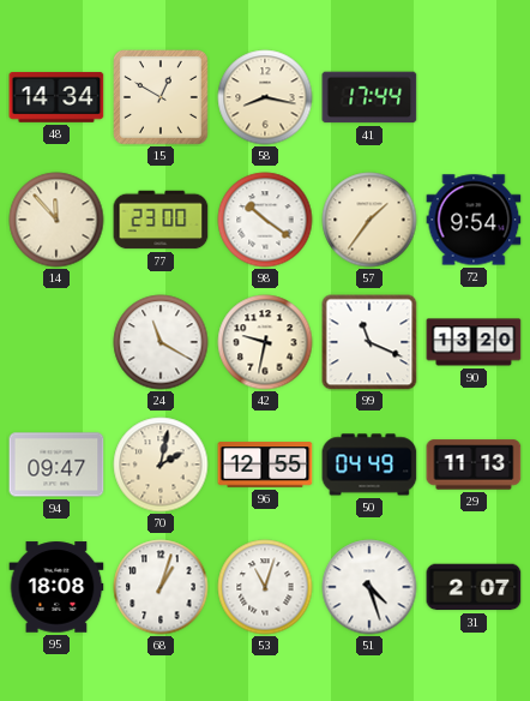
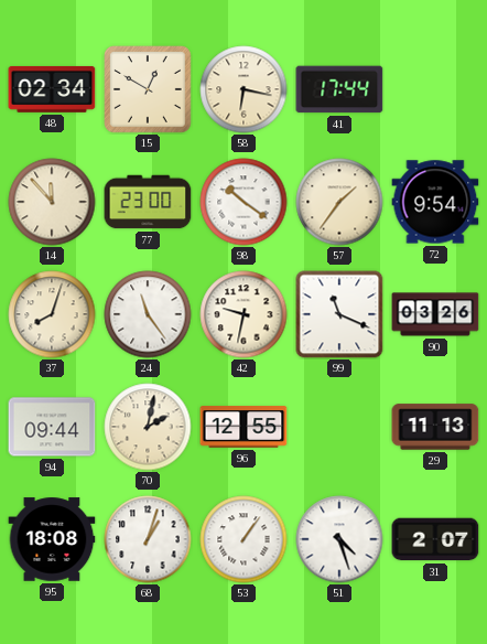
48: 14:34 -> 02:34 (52, 89)
58: 8:17 -> 6:17 (244, 89)
37: none -> 8:03 (52, 314)
24: 11:20 -> 11:24 (148, 314)
90: 13:20 -> 03:26 (435, 314)
94: 09:47 -> 09:44 (52, 427)
50: 04:49 -> none (369, 465)
53: 11:03 -> 1:06 (244, 539)
